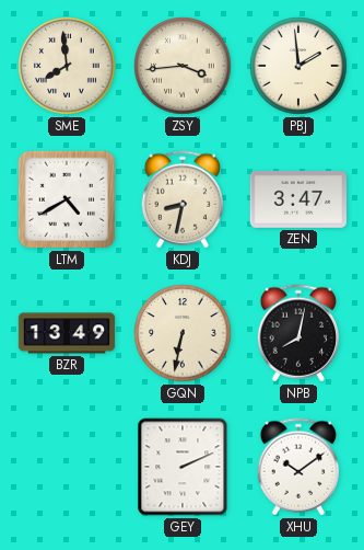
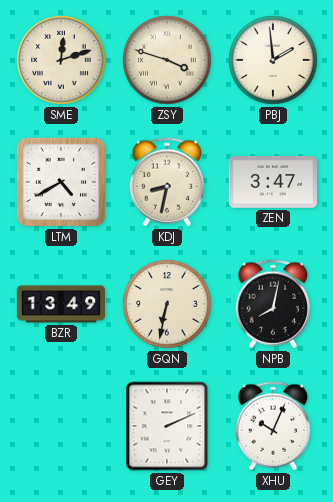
SME: 7:59 -> 12:12 (61, 60)
ZSY: 3:44 -> 3:48 (167, 60)
XHU: 10:09 -> 10:04 (272, 426)
